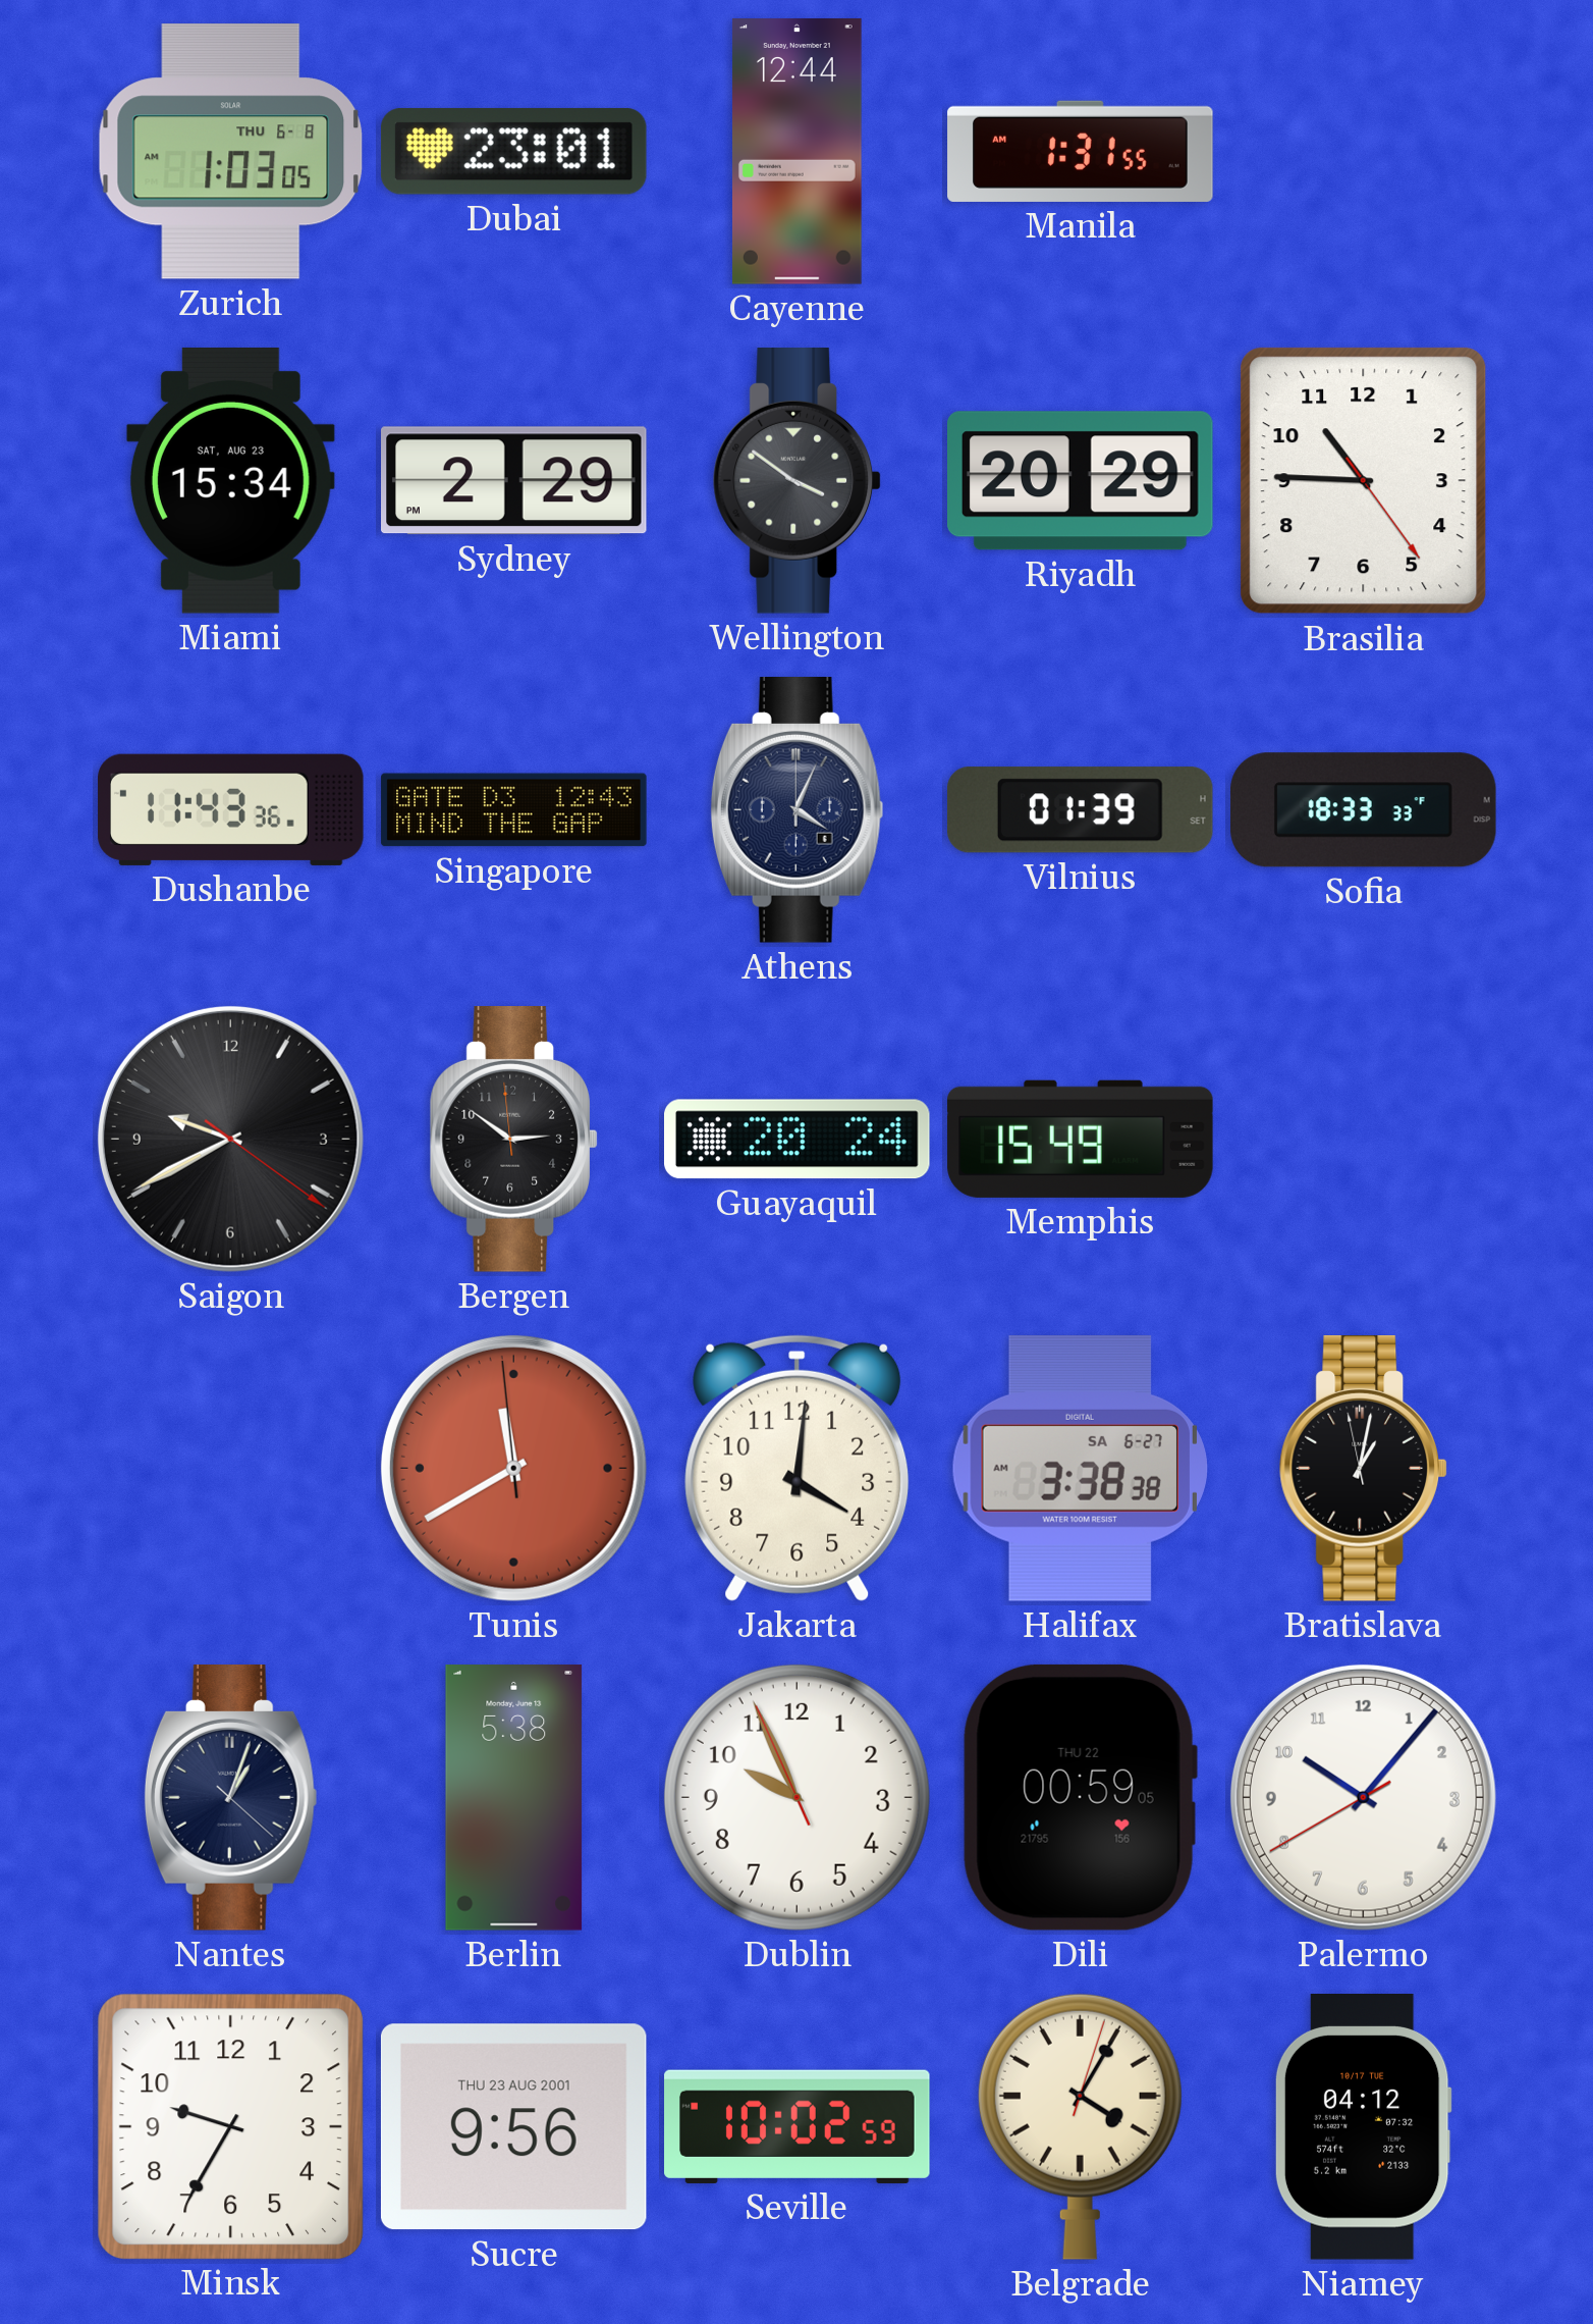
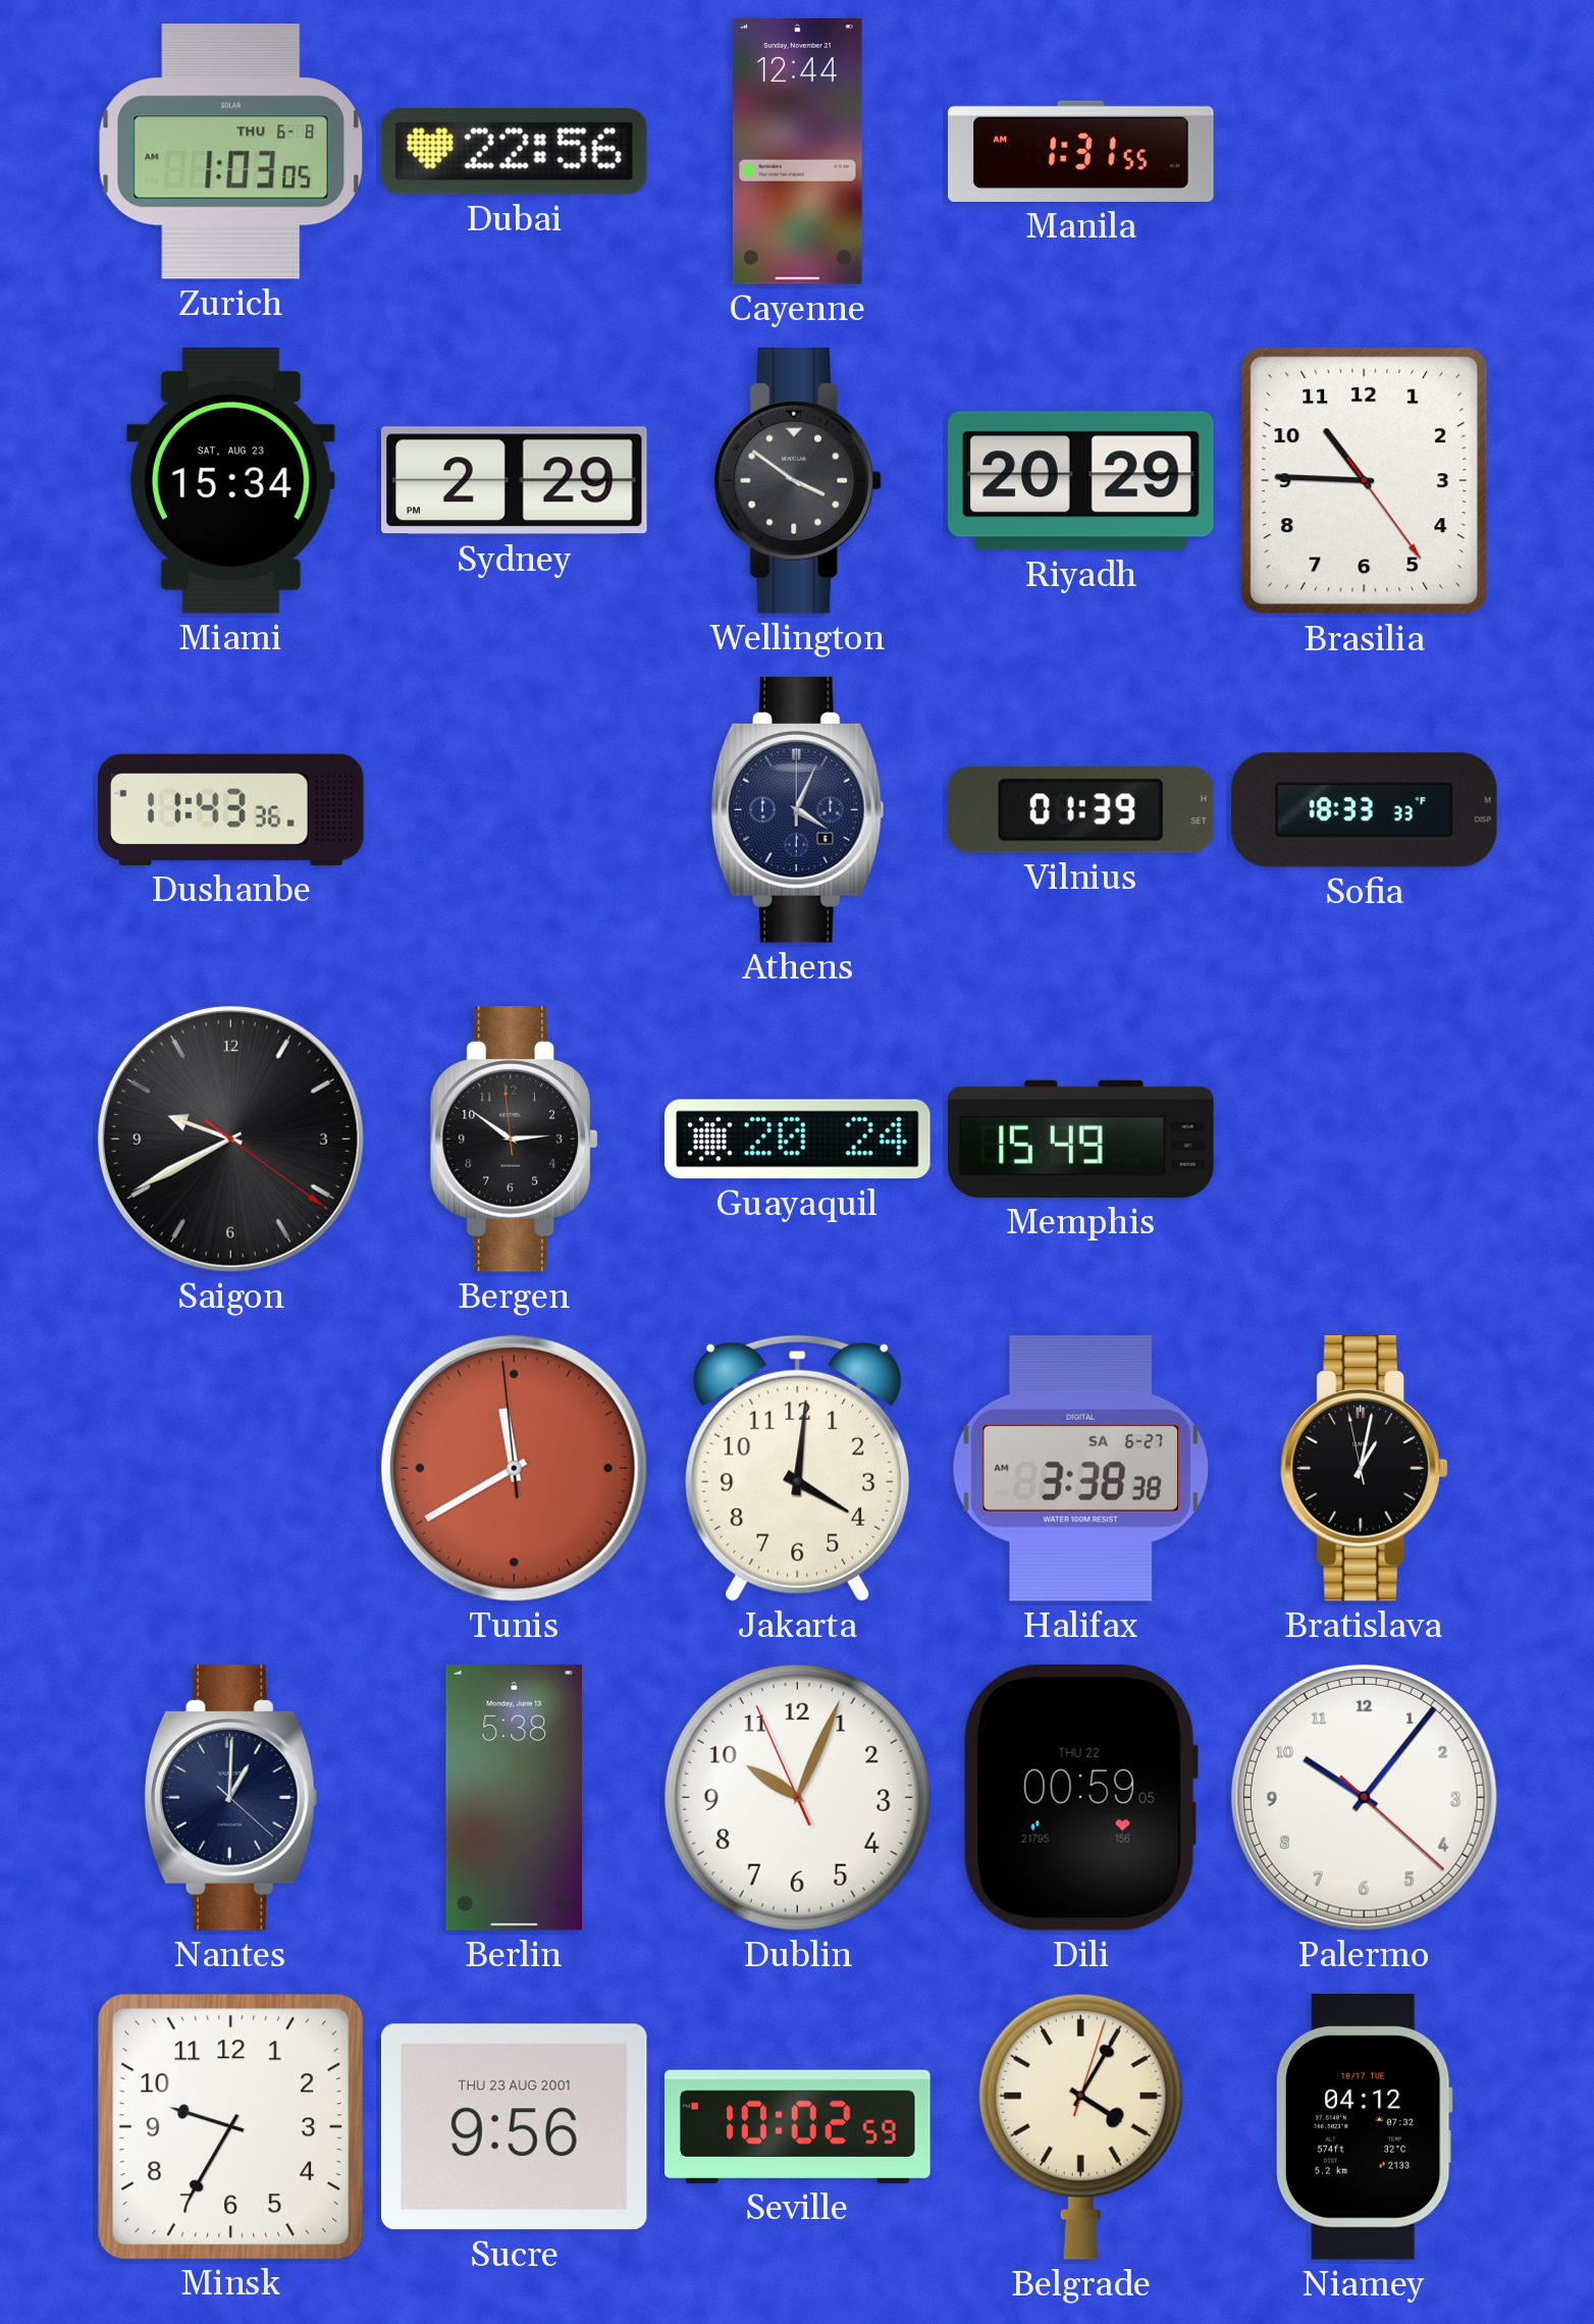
Dubai: 23:01 -> 22:56 (514, 151)
Singapore: 12:43 -> none (514, 810)
Nantes: 1:03 -> 1:00 (230, 1798)
Dublin: 9:55 -> 10:03 (797, 1797)
Palermo: 10:06:40 -> 10:06:22 (1364, 1797)
